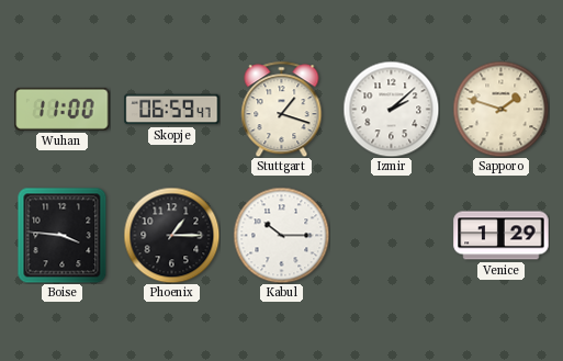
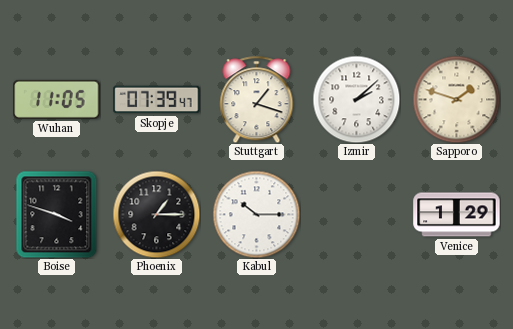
Wuhan: 11:00 -> 11:05 (57, 99)
Skopje: 06:59 -> 07:39 (157, 100)
Boise: 3:46 -> 3:48 (57, 214)
